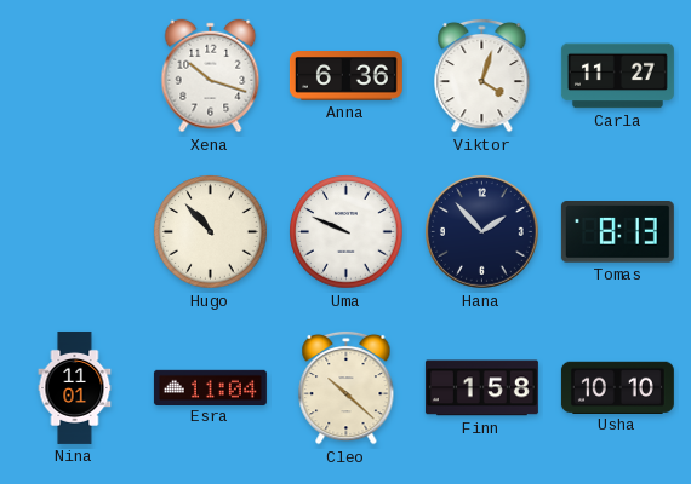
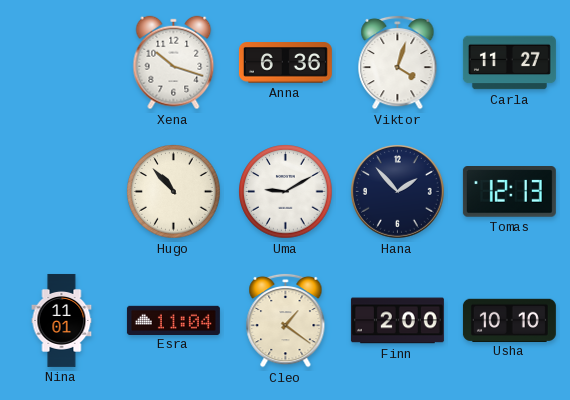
Uma: 9:49 -> 9:10 (286, 192)
Tomas: 8:13 -> 12:13 (509, 192)
Cleo: 10:22 -> 1:21 (286, 320)
Finn: 1:58 -> 2:00 (397, 321)
